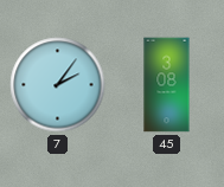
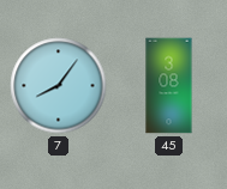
7: 2:06 -> 8:06 (59, 86)
